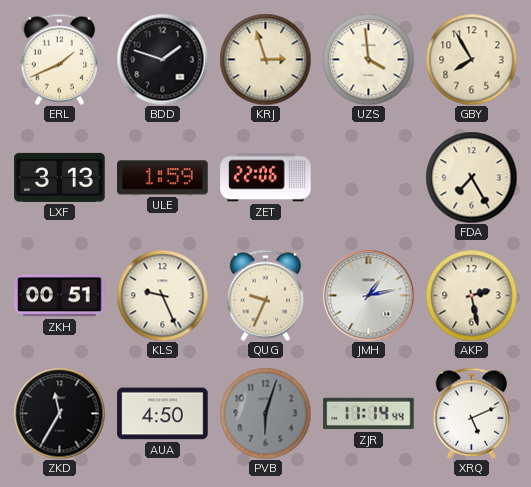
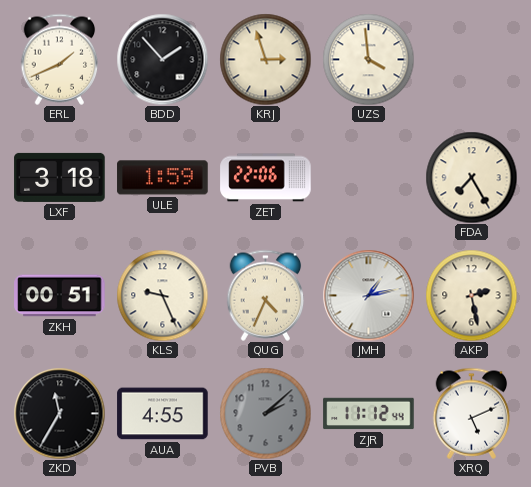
BDD: 1:48 -> 1:53 (162, 59)
GBY: 7:55 -> none (471, 59)
LXF: 3:13 -> 3:18 (60, 177)
QUG: 9:34 -> 4:34 (266, 295)
AUA: 4:50 -> 4:55 (163, 414)
PVB: 6:03 -> 2:08 (265, 413)
ZJR: 11:14 -> 11:12 (369, 414)
